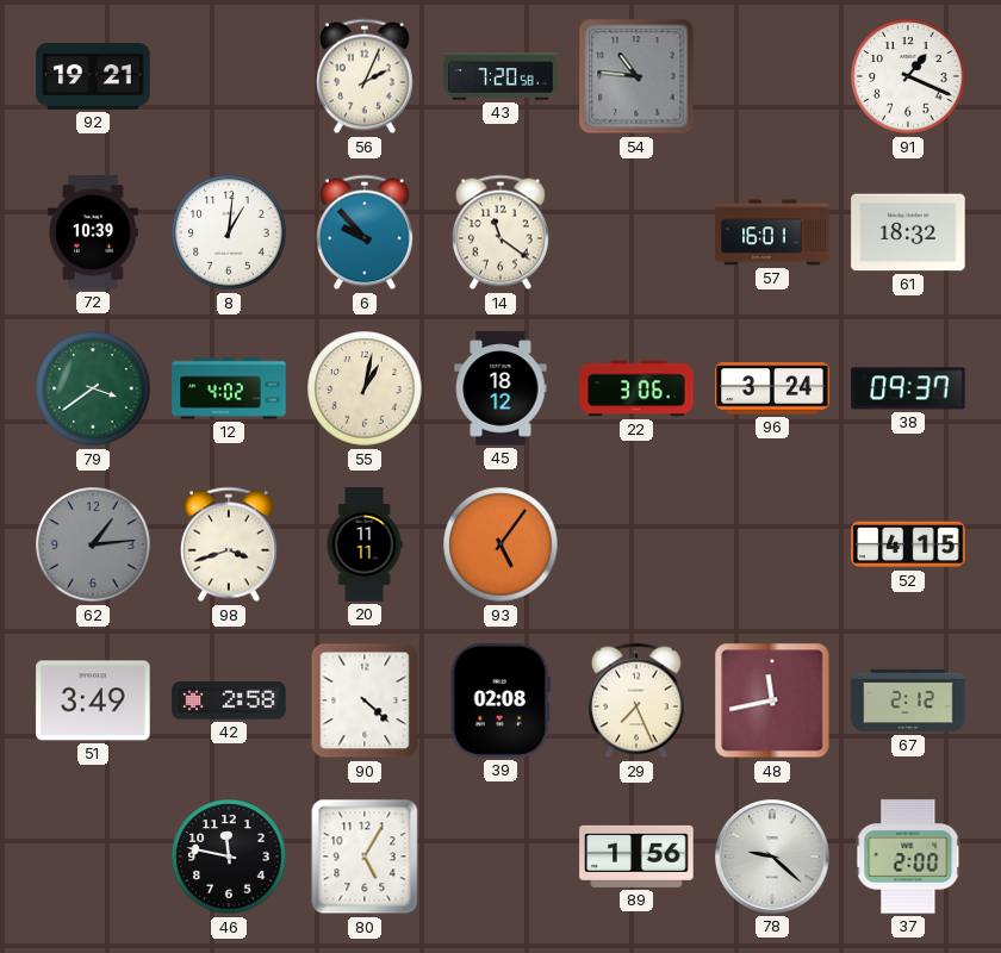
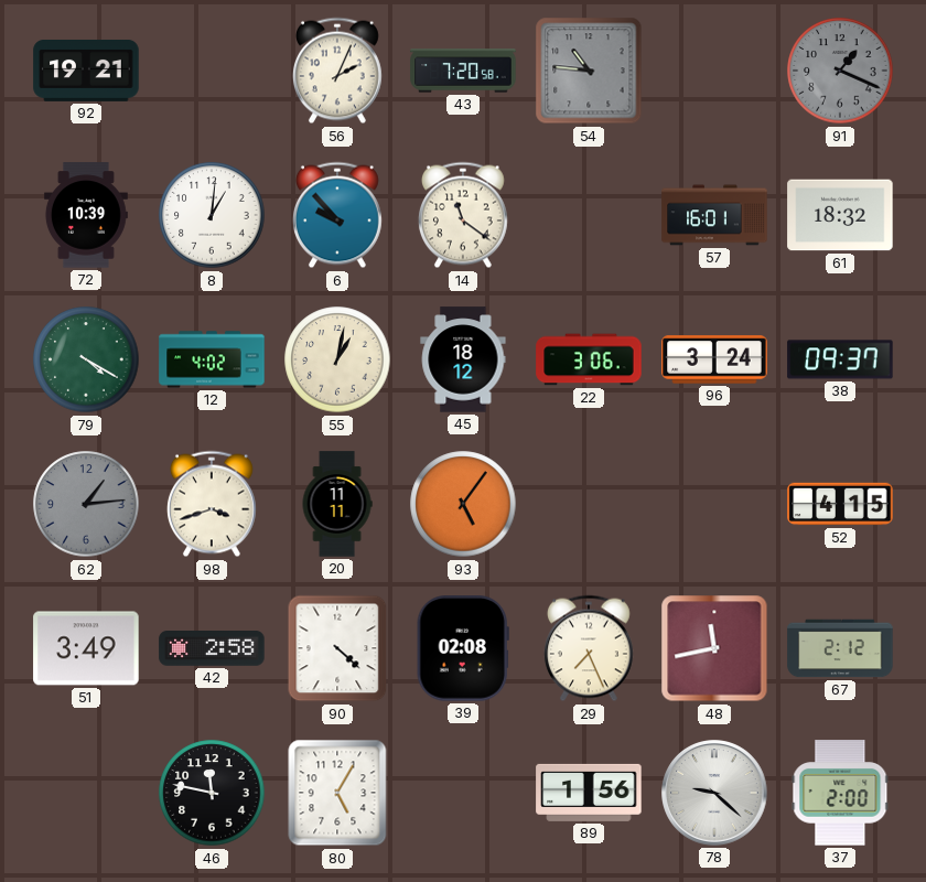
91 dial: white -> grey (840, 71)
79: 3:39 -> 4:20 (86, 359)
